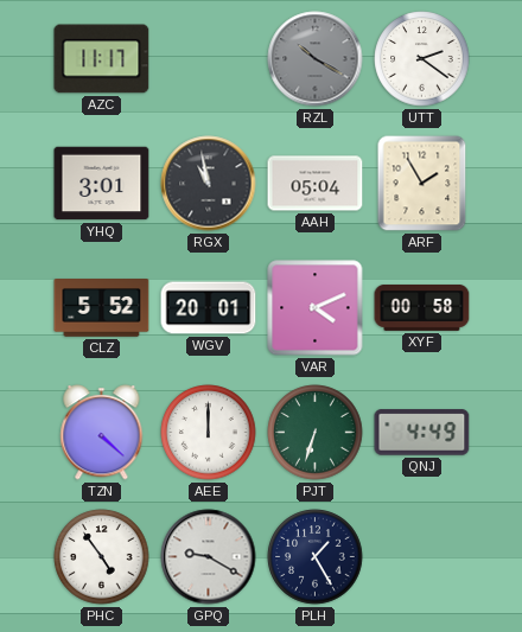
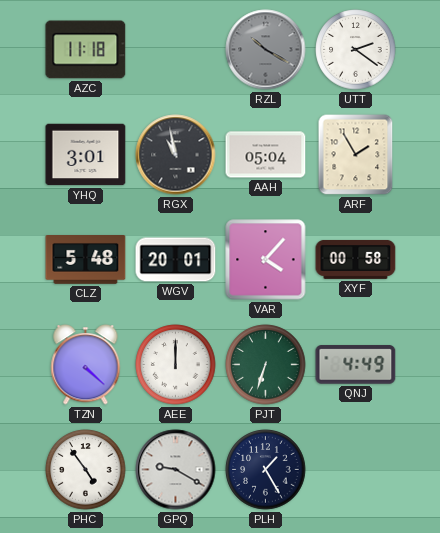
AZC: 11:17 -> 11:18 (86, 50)
CLZ: 5:52 -> 5:48 (86, 260)
VAR: 4:11 -> 4:07 (266, 260)
